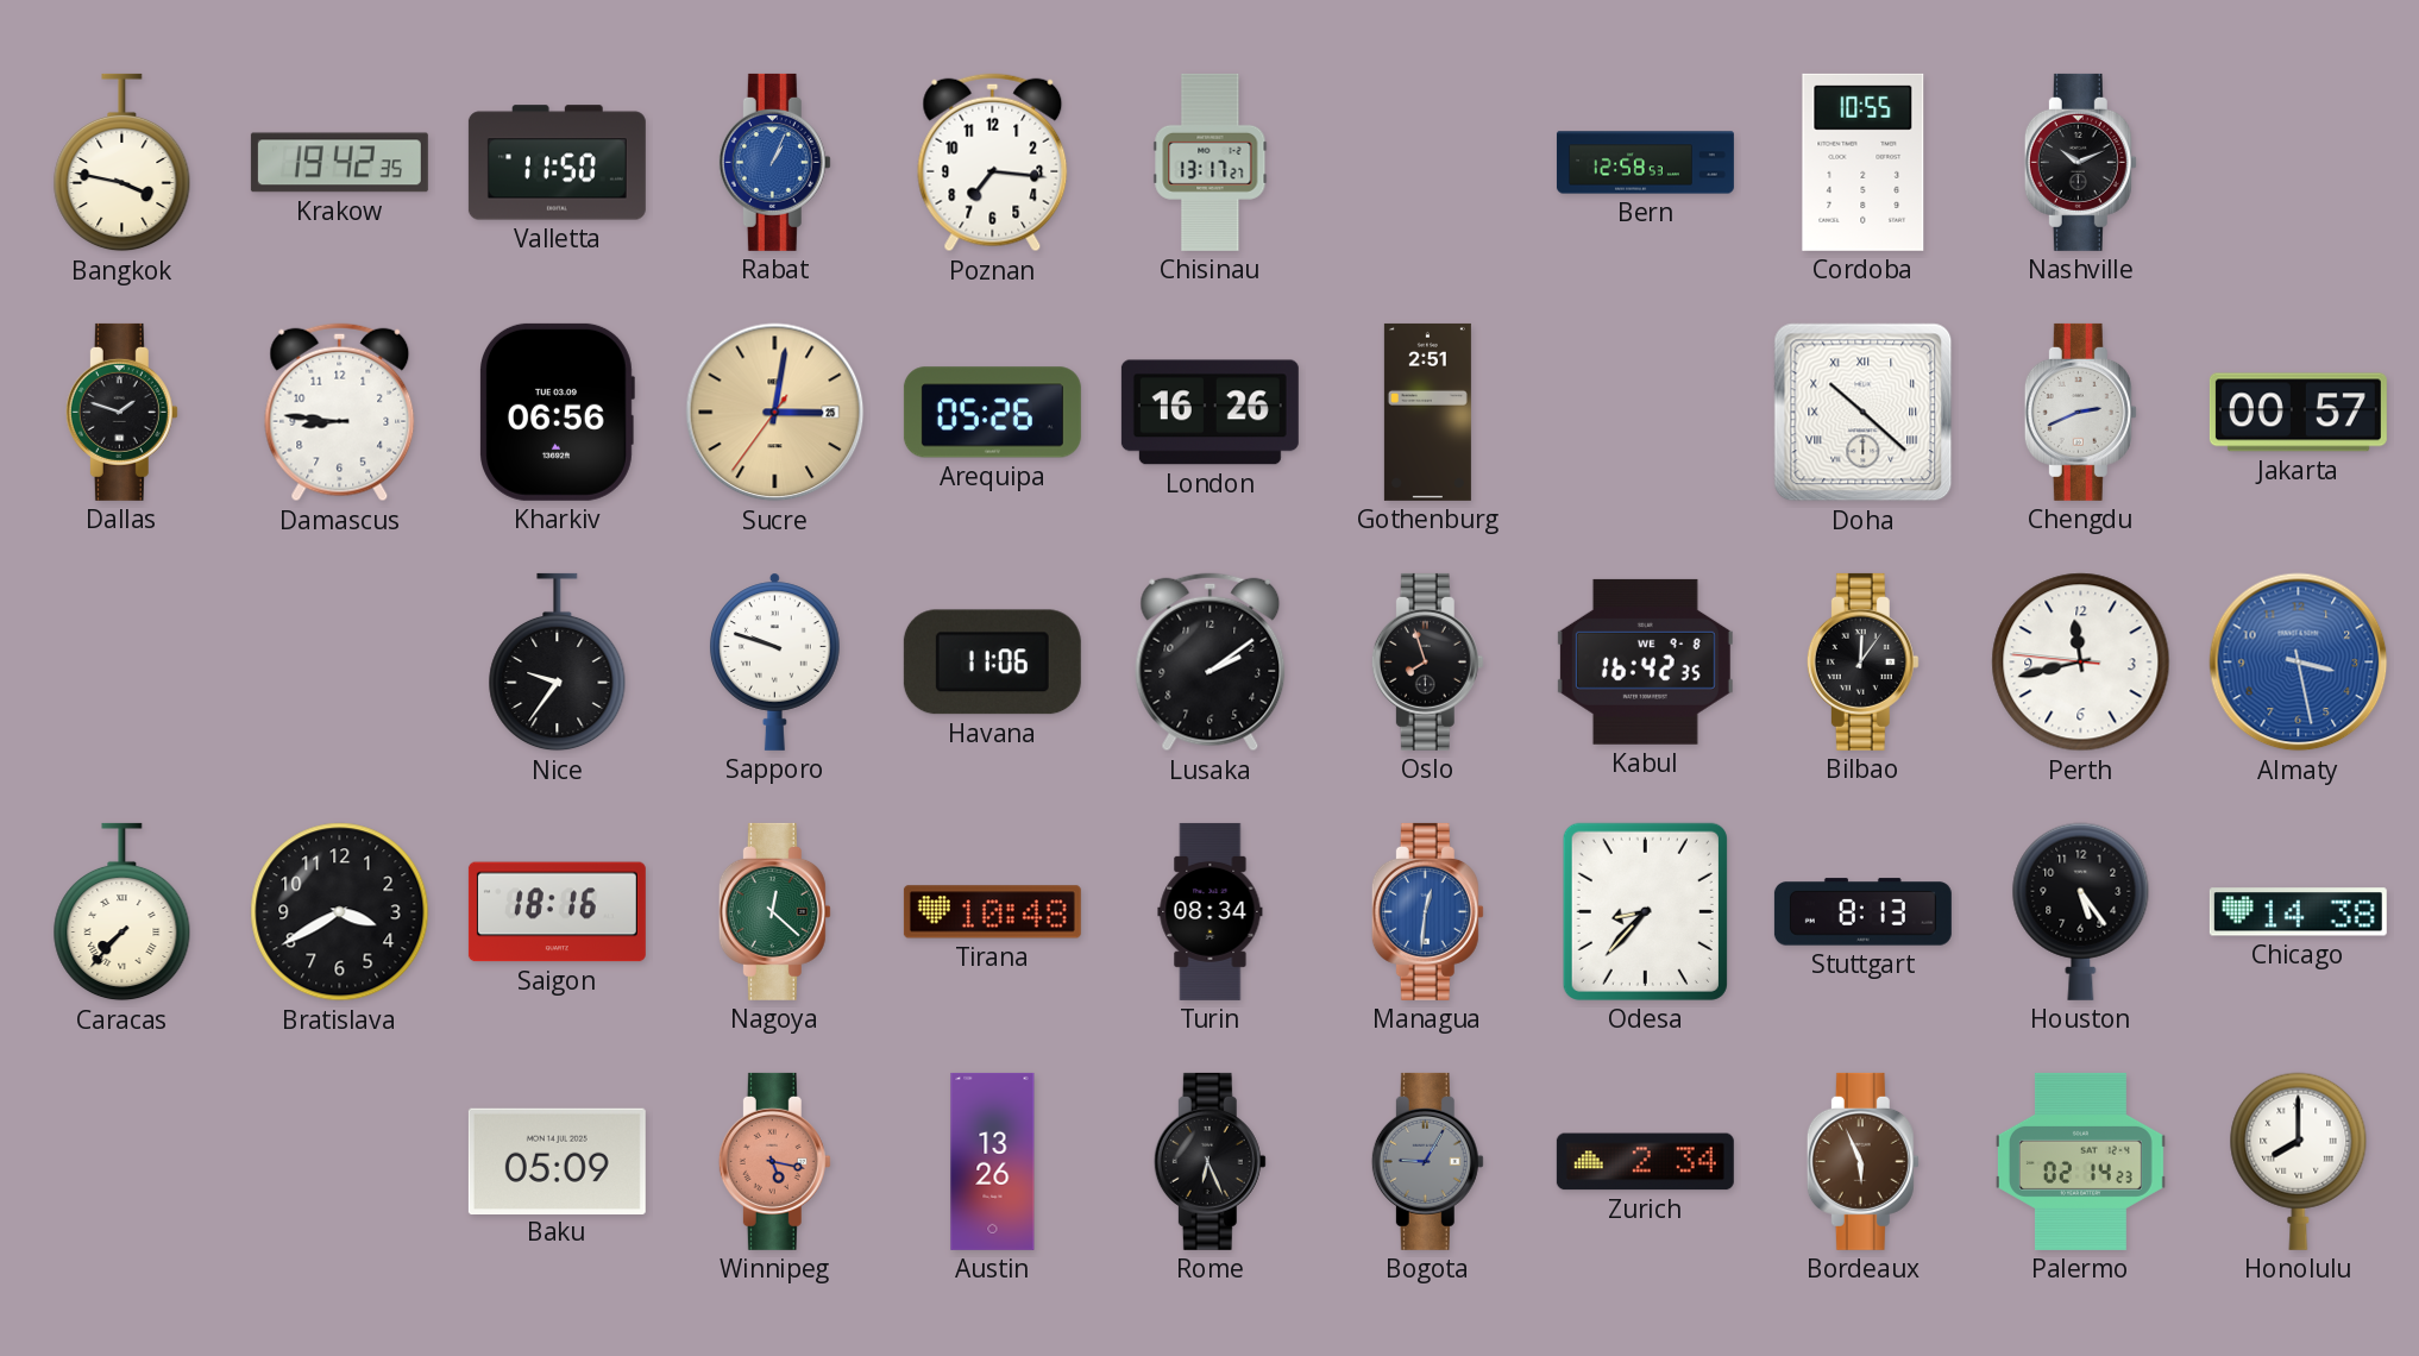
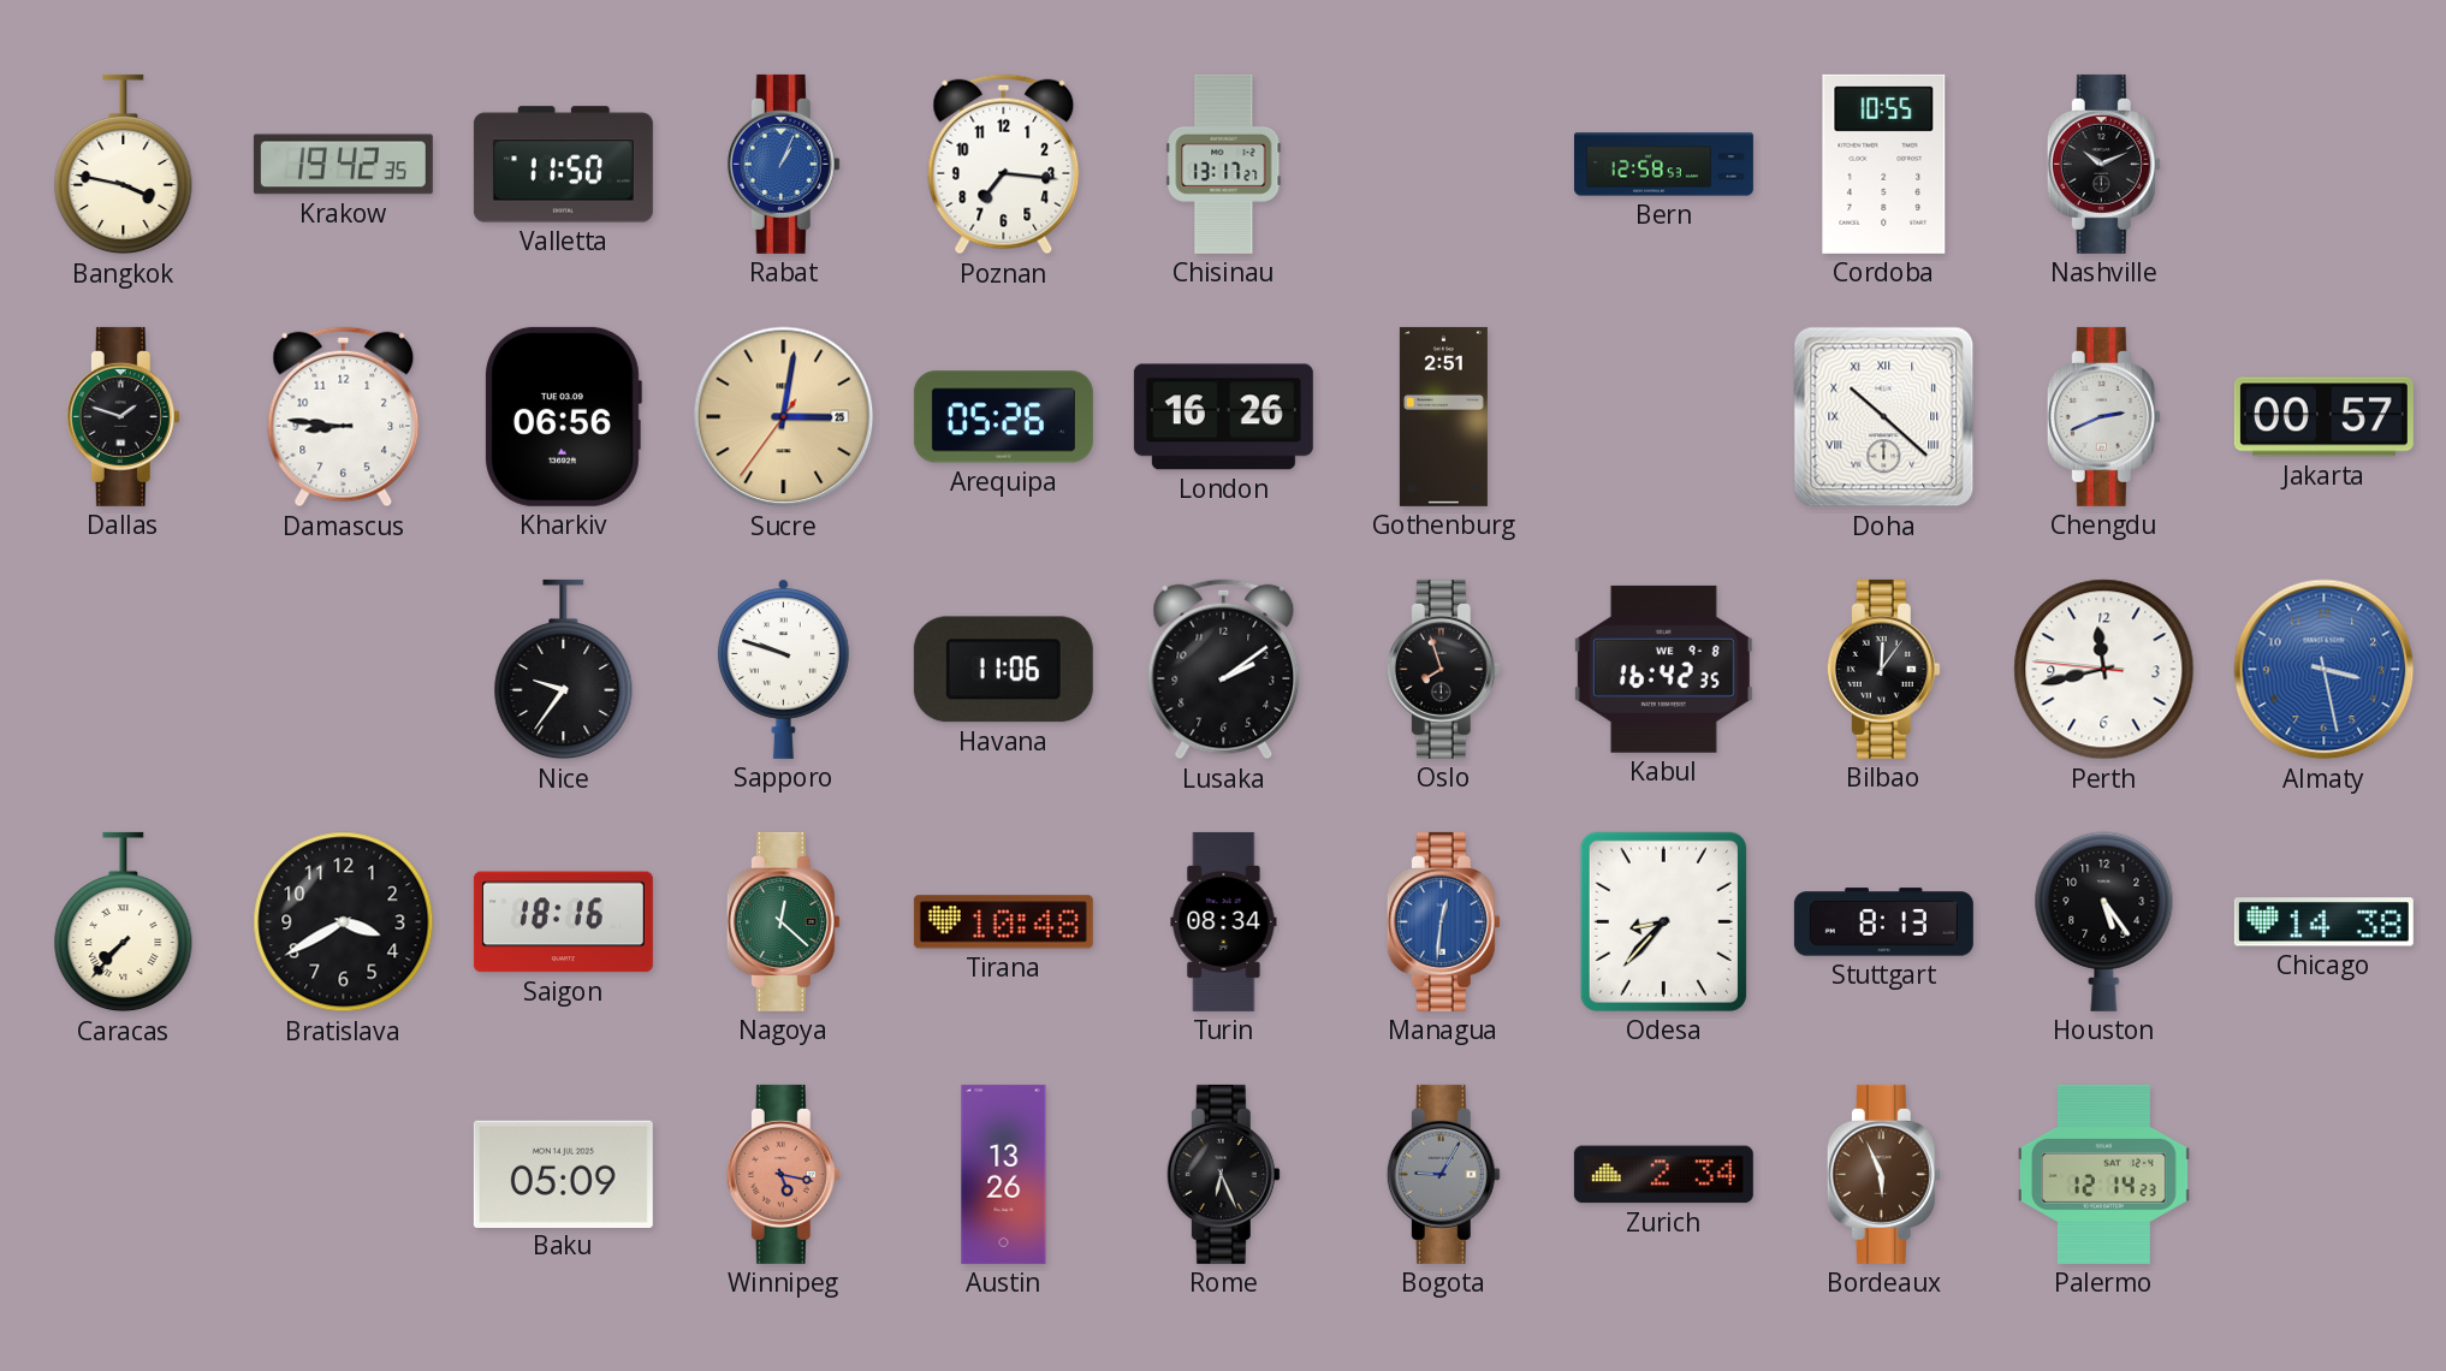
Palermo: 02:14 -> 12:14 (2103, 1174)
Honolulu: 8:00 -> none (2299, 1161)
